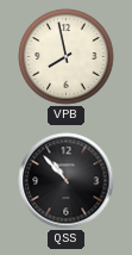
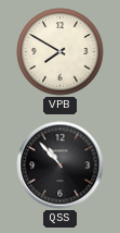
VPB: 7:58 -> 7:50 (61, 52)
